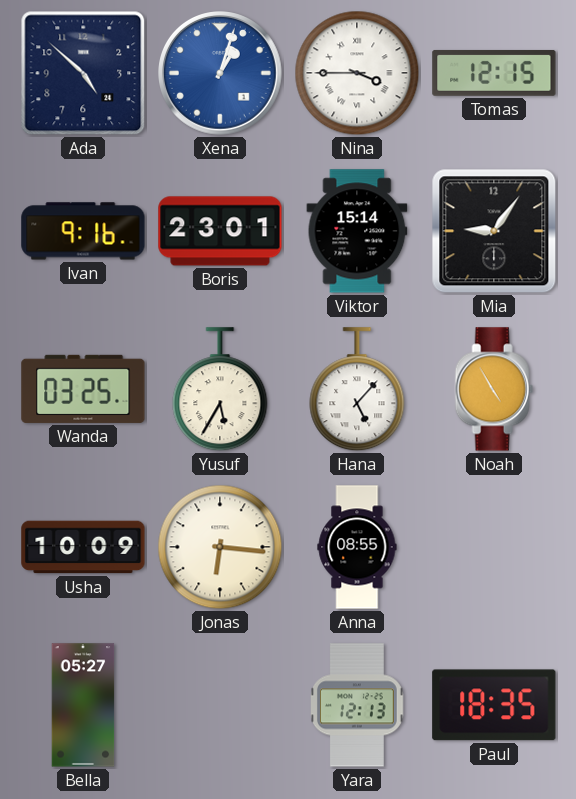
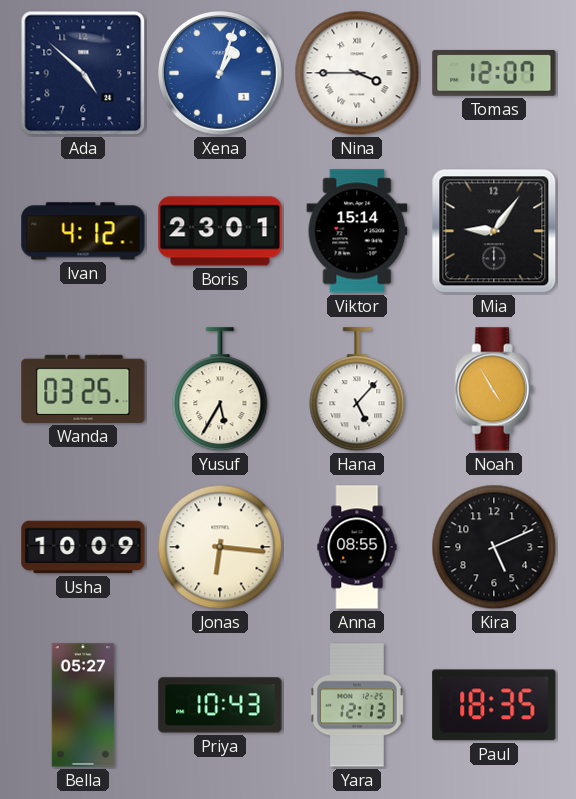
Tomas: 12:15 -> 12:07 (494, 73)
Ivan: 9:16 -> 4:12 (83, 231)
Kira: none -> 5:11 (494, 547)
Priya: none -> 10:43 (220, 705)
